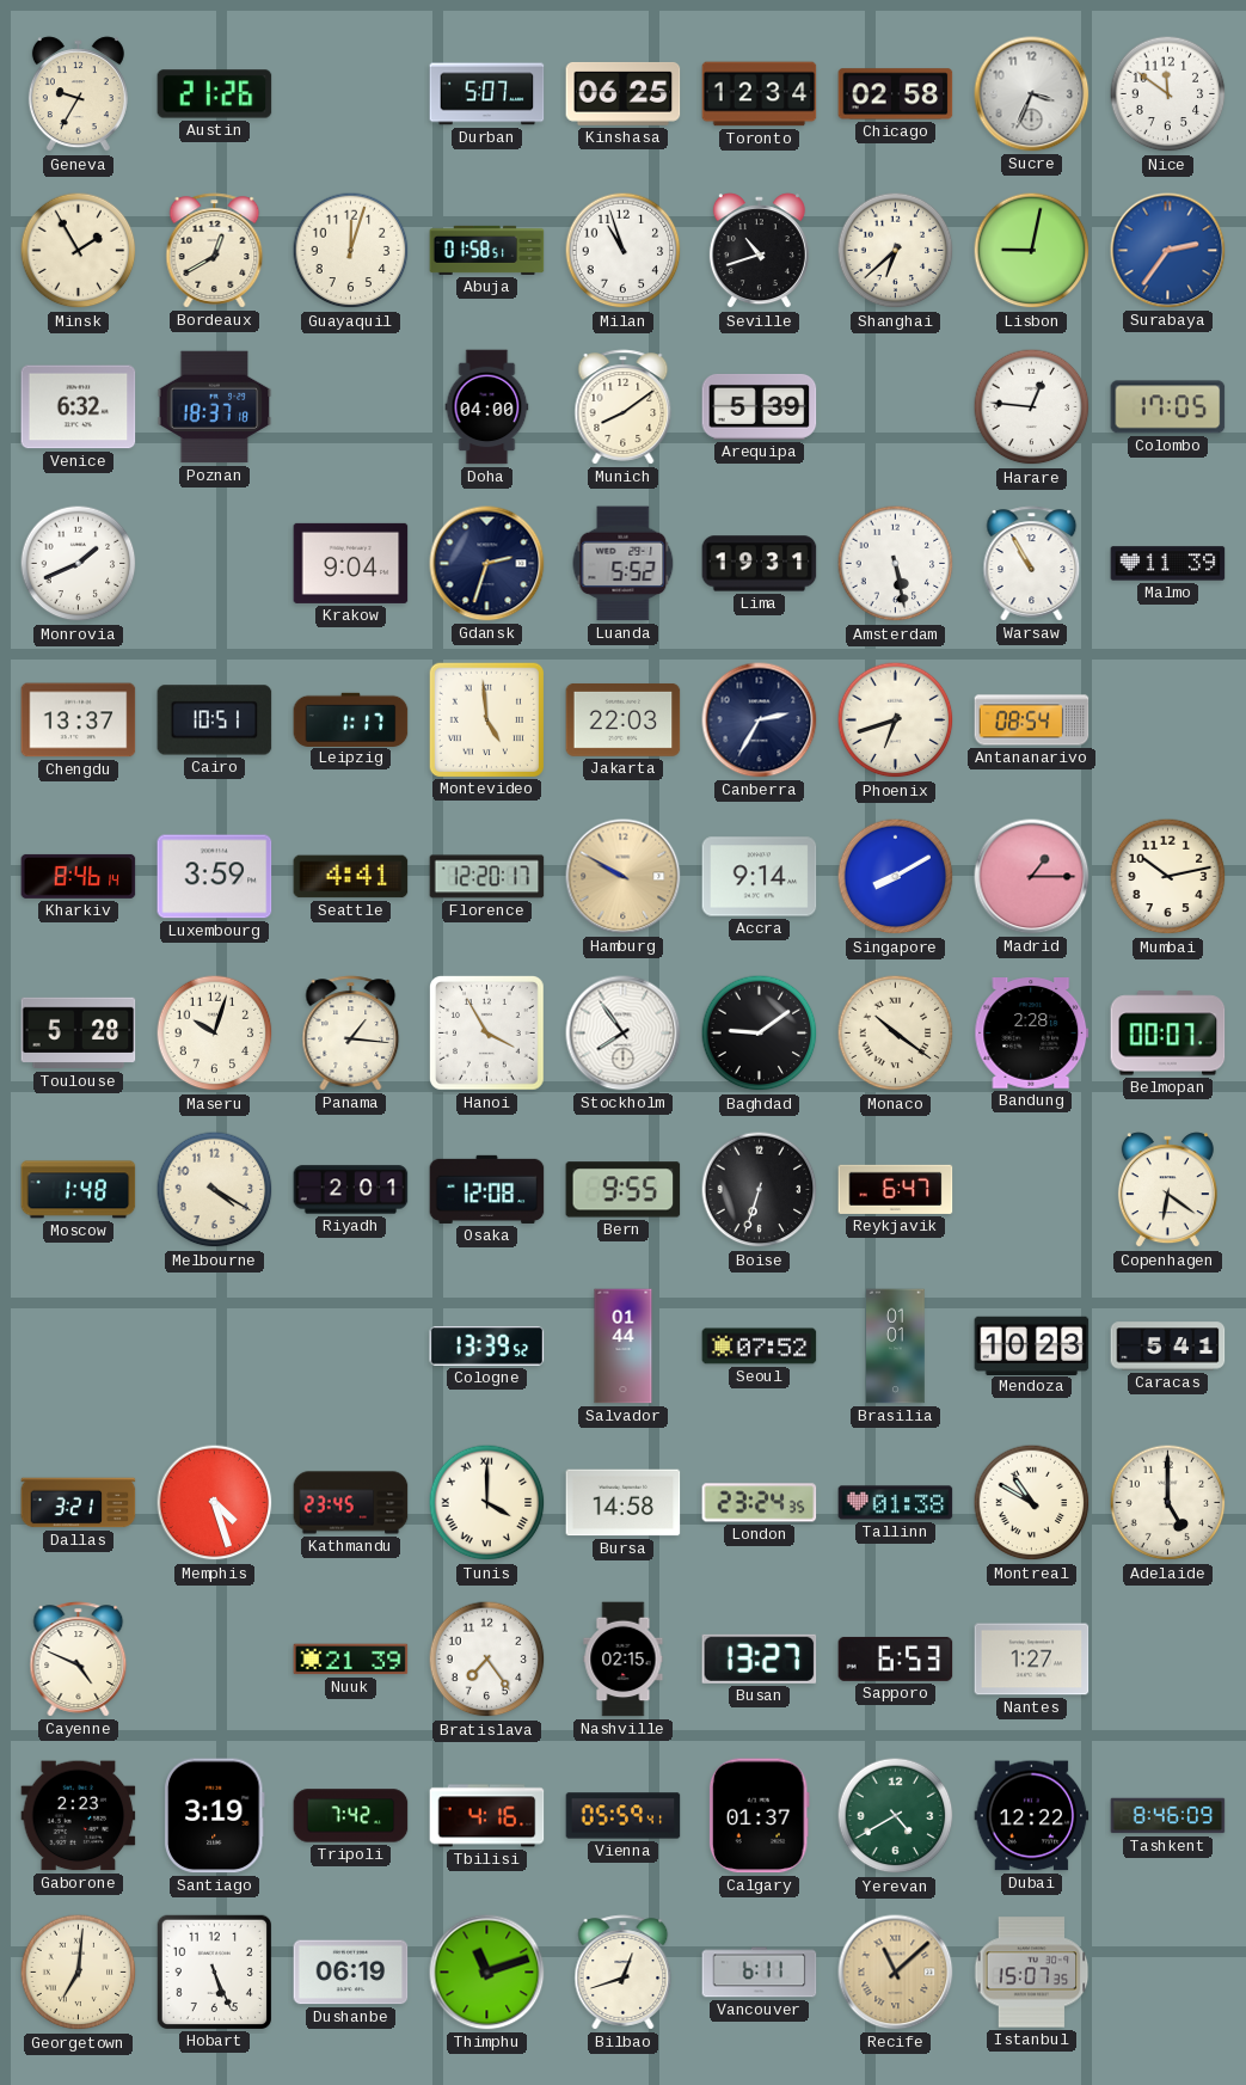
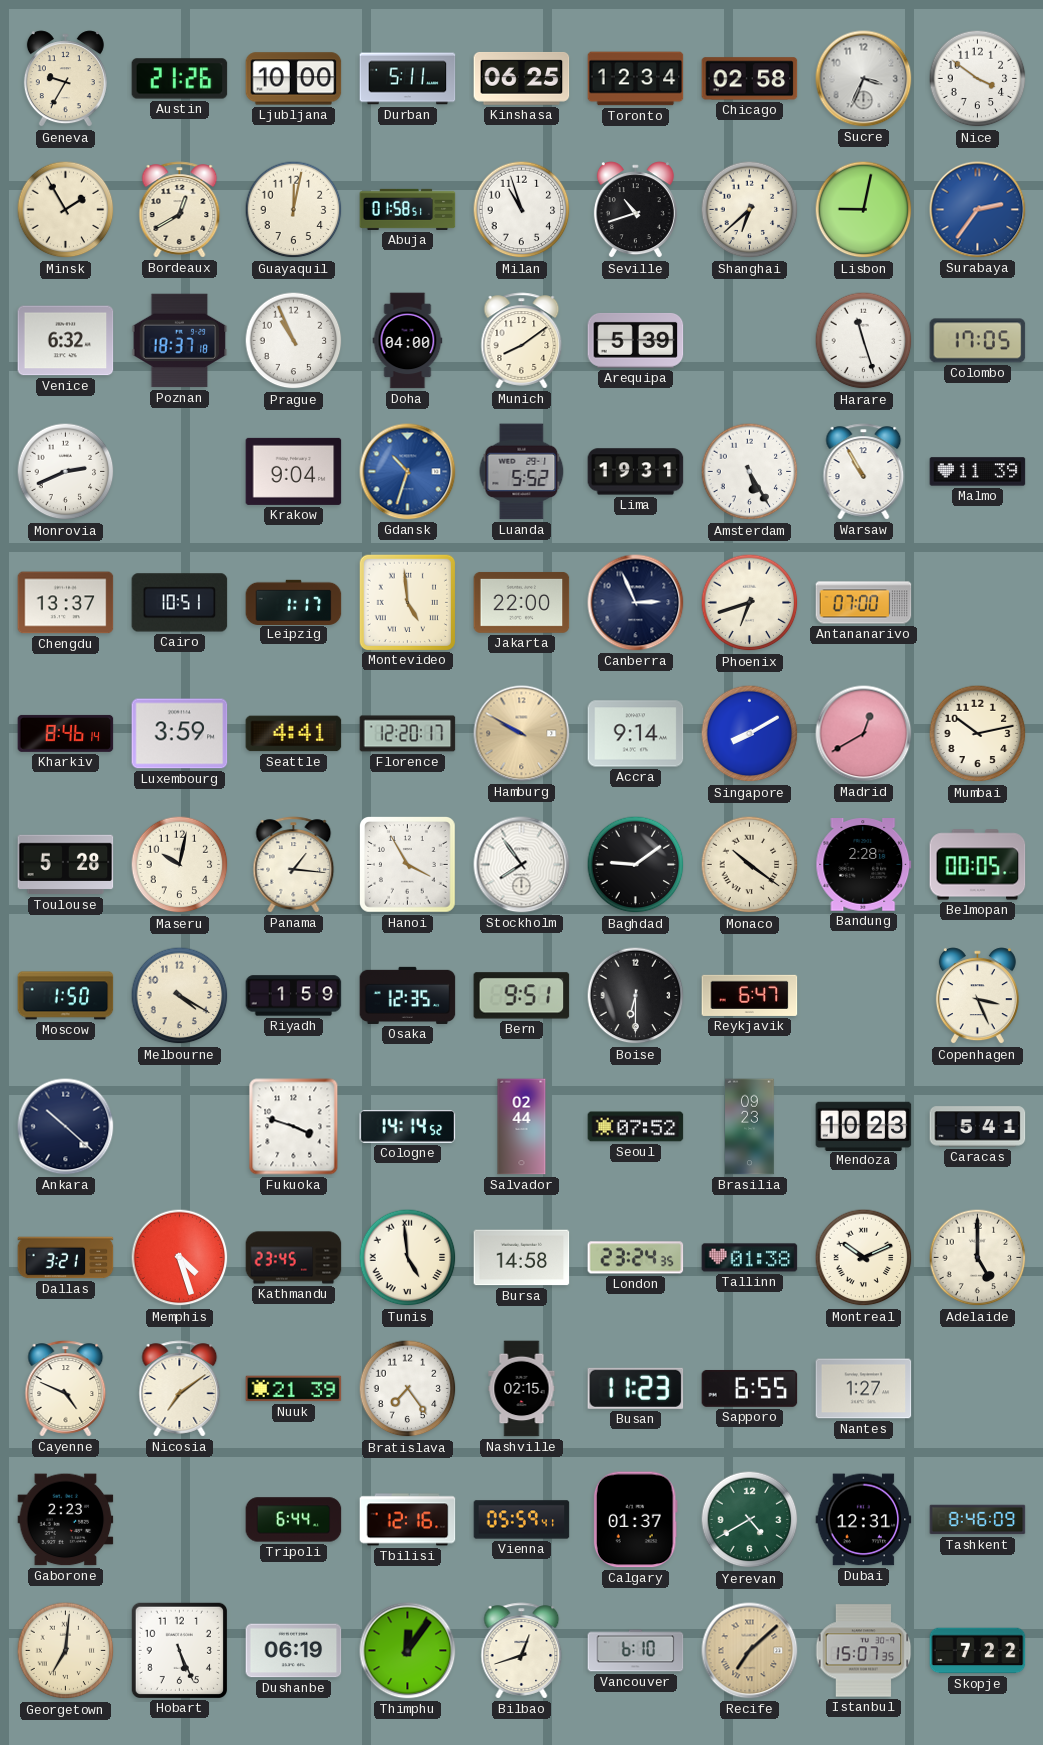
Ljubljana: none -> 10:00 (294, 79)
Durban: 5:07 -> 5:11 (408, 79)
Nice: 11:51 -> 3:51 (978, 79)
Guayaquil: 12:03 -> 12:02 (294, 210)
Prague: none -> 10:56 (294, 341)
Harare: 12:46 -> 11:27 (864, 341)
Monrovia: 1:41 -> 2:41 (66, 472)
Gdansk: 2:33 -> 10:33 (408, 472)
Gdansk dial: navy -> blue (408, 472)
Amsterdam: 5:28 -> 5:25 (750, 472)
Jakarta: 22:03 -> 22:00 (522, 602)
Canberra: 2:35 -> 2:56 (636, 603)
Antananarivo: 08:54 -> 07:00 (864, 603)
Madrid: 1:15 -> 12:40 (864, 734)
Maseru: 10:03 -> 10:02 (180, 865)
Belmopan: 00:07 -> 00:05 (978, 865)
Moscow: 1:48 -> 1:50 (66, 996)
Riyadh: 2:01 -> 1:59 (294, 996)
Osaka: 12:08 -> 12:35 (408, 995)
Bern: 9:55 -> 9:51 (522, 996)
Boise: 6:33 -> 6:30 (636, 996)
Copenhagen: 6:21 -> 3:26 (977, 996)
Ankara: none -> 10:22 (66, 1127)
Fukuoka: none -> 3:48 (294, 1127)
Cologne: 13:39 -> 14:14 (408, 1127)
Salvador: 01:44 -> 02:44 (522, 1127)
Brasilia: 01:01 -> 09:23 (750, 1127)
Tunis: 4:00 -> 4:59 (408, 1258)
Montreal: 10:50 -> 10:11 (864, 1258)
Nicosia: none -> 7:09 (180, 1389)
Busan: 13:27 -> 11:23 (636, 1388)
Sapporo: 6:53 -> 6:55 (750, 1388)
Santiago: 3:19 -> none (214, 1816)
Tripoli: 7:42 -> 6:44 (294, 1520)
Tbilisi: 4:16 -> 12:16 (408, 1520)
Dubai: 12:22 -> 12:31 (864, 1520)
Thimphu: 11:12 -> 12:06 (408, 1651)
Vancouver: 6:11 -> 6:10 (636, 1651)
Recife: 11:08 -> 7:08 (750, 1651)
Skopje: none -> 7:22 (978, 1651)
